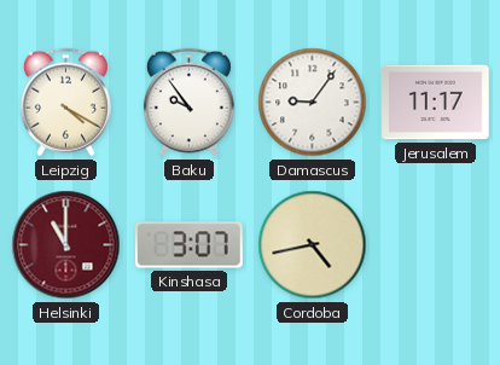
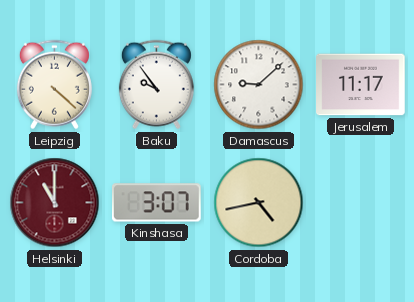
Leipzig: 4:20 -> 4:22 (54, 85)
Damascus: 9:06 -> 9:08 (259, 85)
